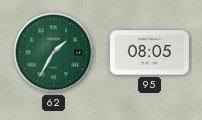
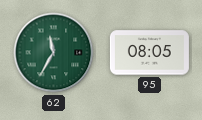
62: 1:35 -> 11:35 (54, 53)
